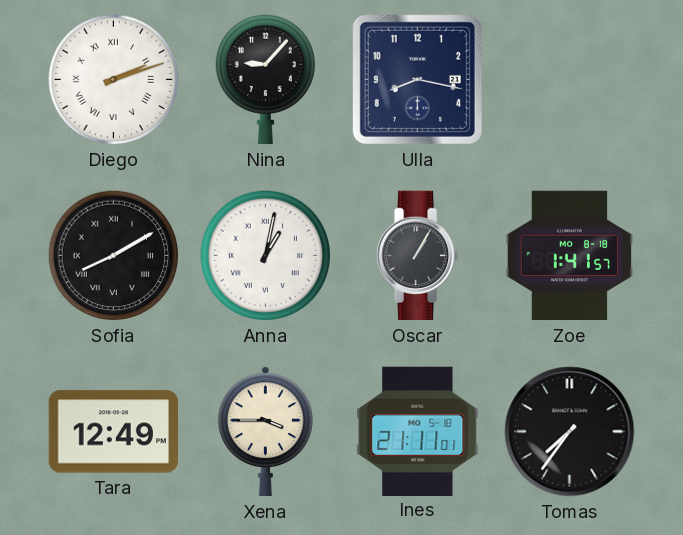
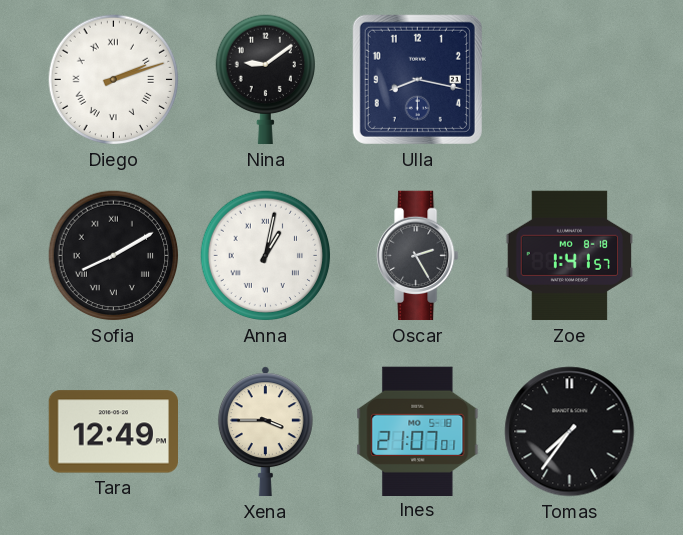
Nina: 9:07 -> 9:09 (265, 80)
Oscar: 1:05 -> 2:25 (418, 256)
Ines: 21:11 -> 21:07 (418, 431)
